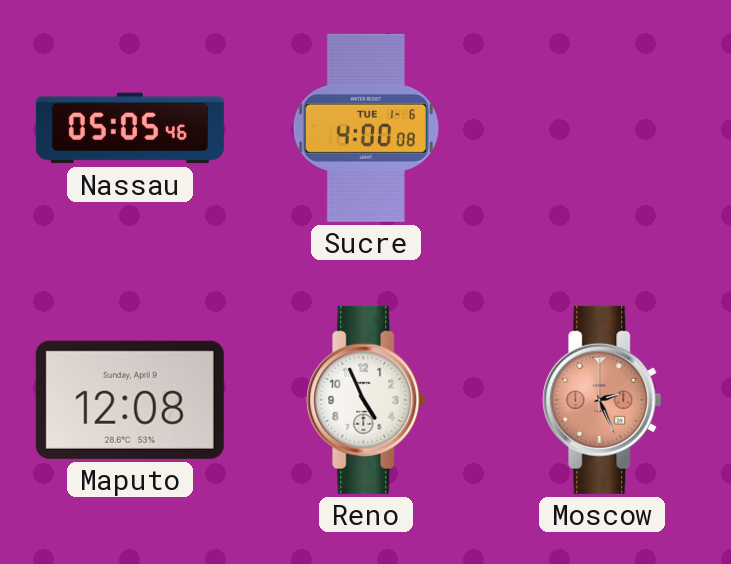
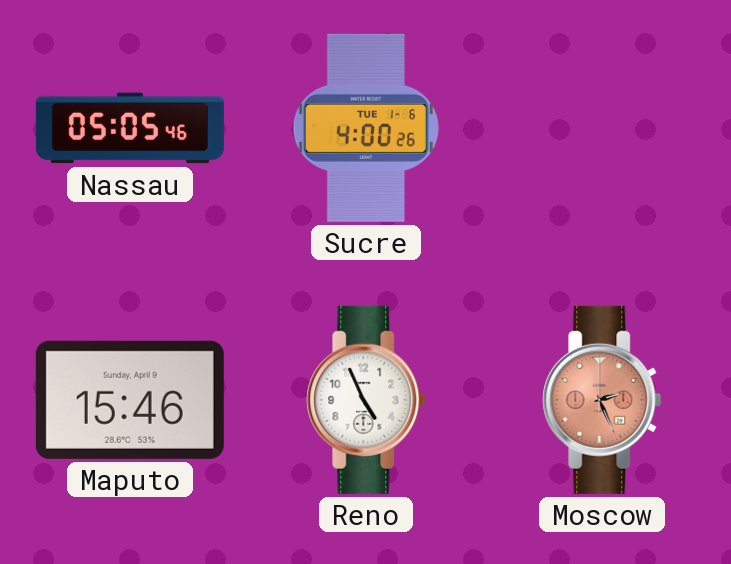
Sucre: 4:00:08 -> 4:00:26 (366, 128)
Maputo: 12:08 -> 15:46 (130, 400)
